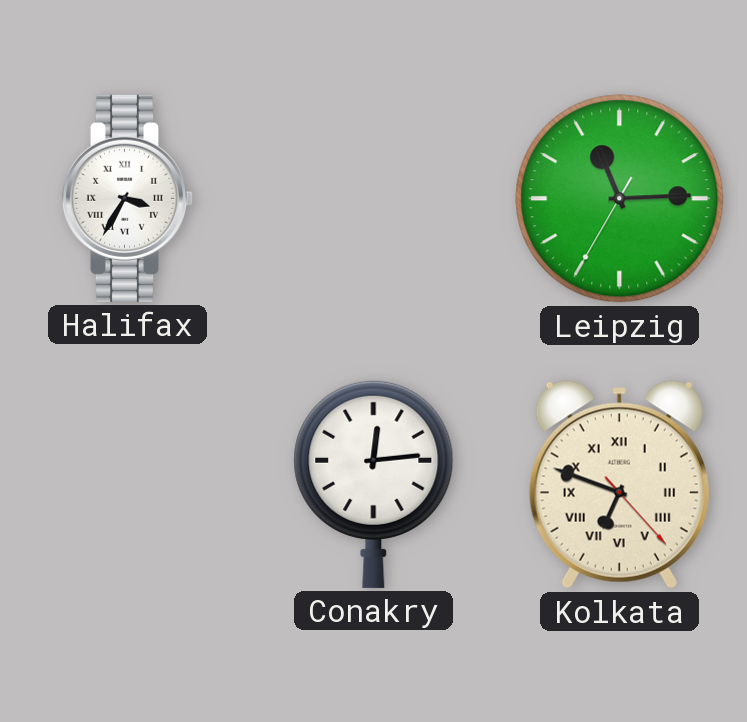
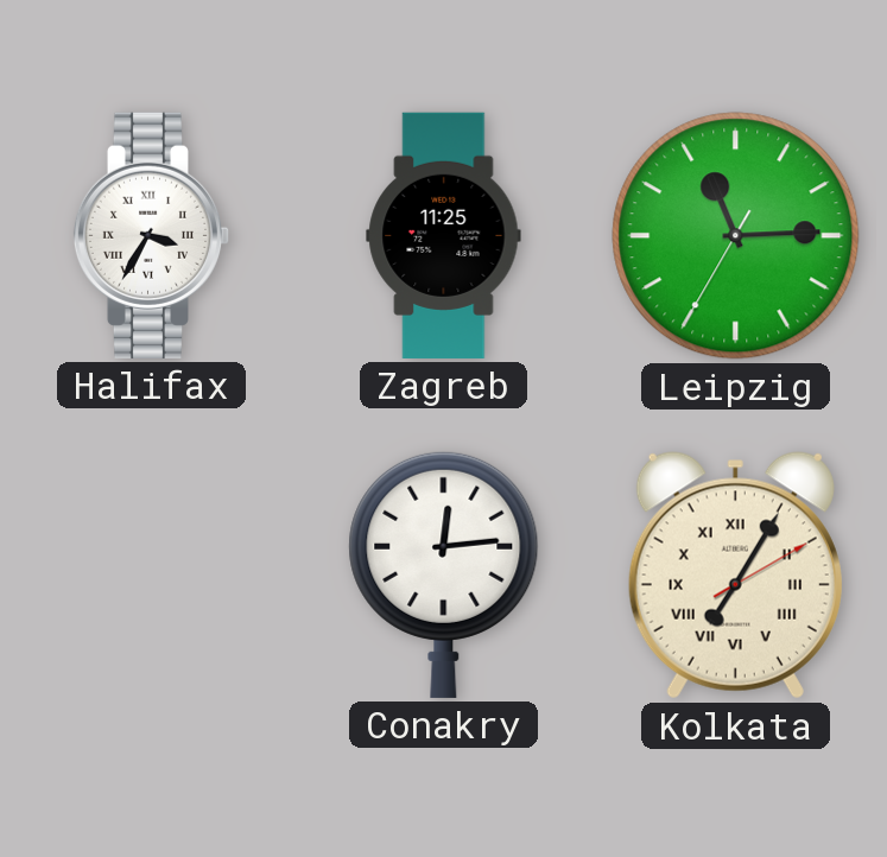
Zagreb: none -> 11:25 (444, 235)
Kolkata: 6:48 -> 7:05 (735, 576)
